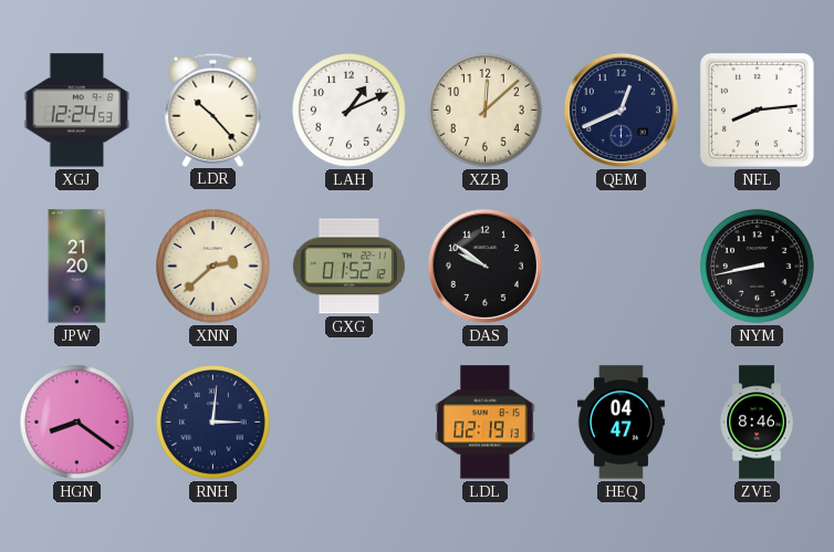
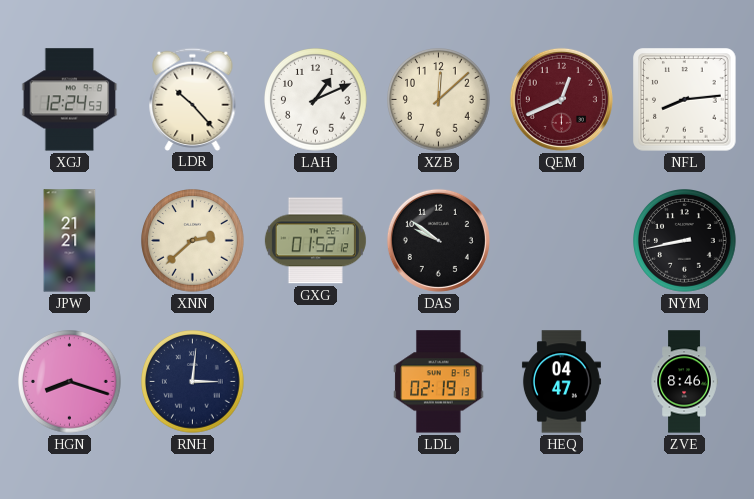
QEM dial: navy -> burgundy (561, 99)
JPW: 21:20 -> 21:21 (70, 241)
HGN: 8:21 -> 8:18 (70, 382)
